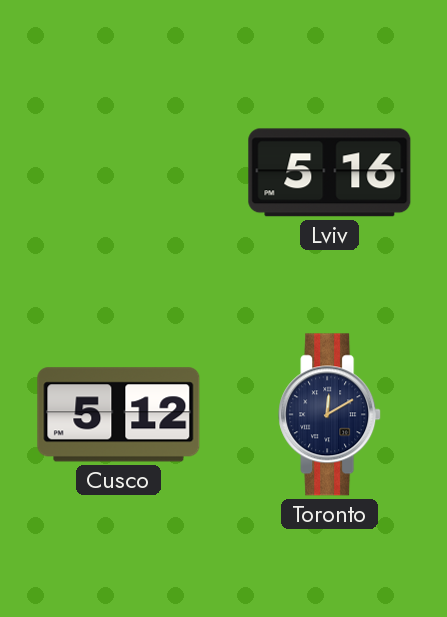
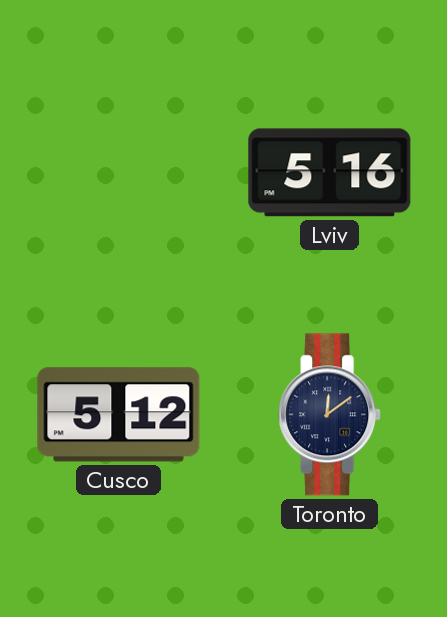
Toronto: 12:10 -> 12:09 (330, 415)
